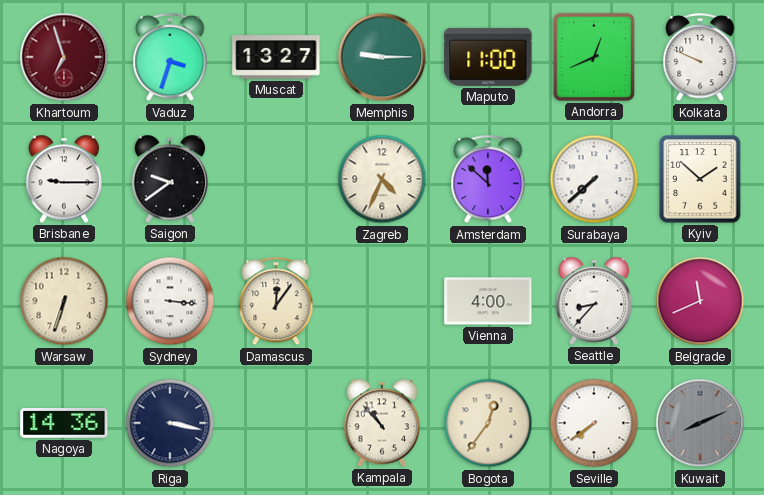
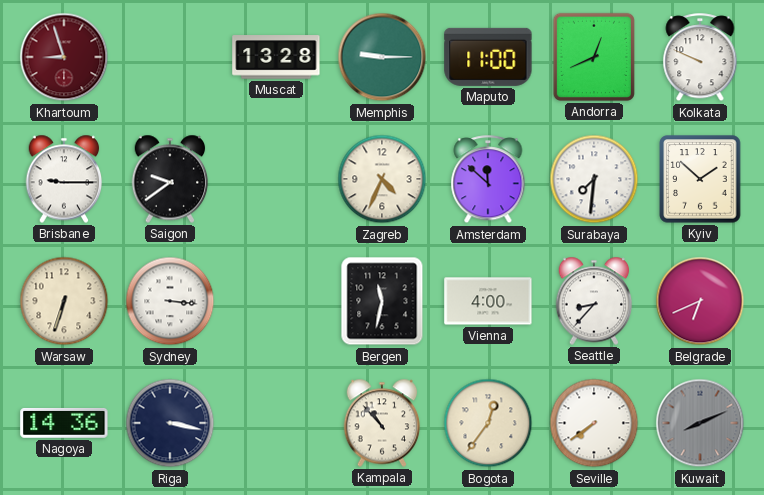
Khartoum: 6:57 -> 8:57 (64, 57)
Vaduz: 3:33 -> none (170, 58)
Muscat: 13:27 -> 13:28 (276, 57)
Surabaya: 7:38 -> 7:31 (594, 179)
Damascus: 12:06 -> none (276, 302)
Bergen: none -> 11:32 (382, 301)
Belgrade: 11:41 -> 6:41 (700, 301)
